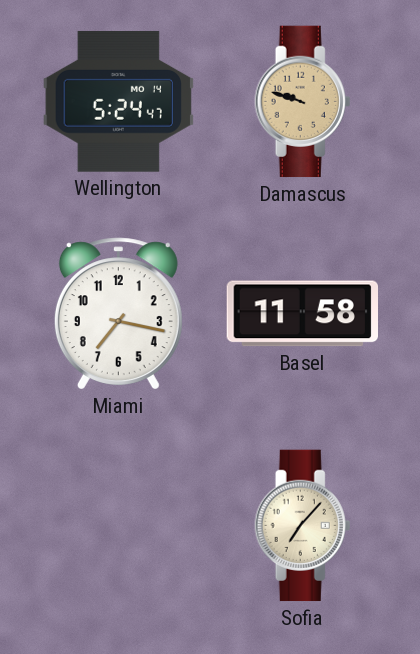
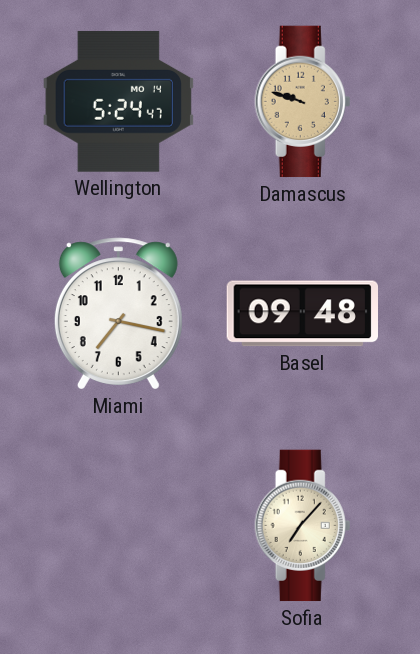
Basel: 11:58 -> 09:48 (302, 314)
